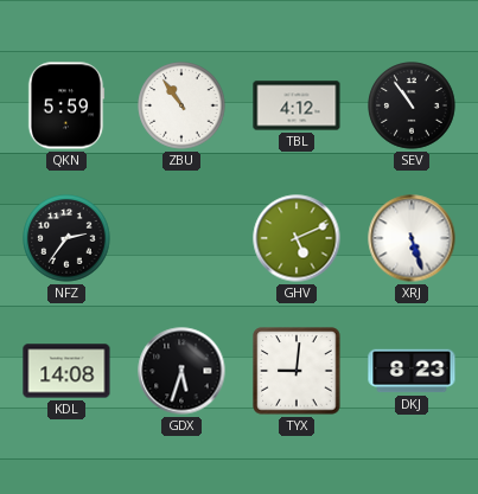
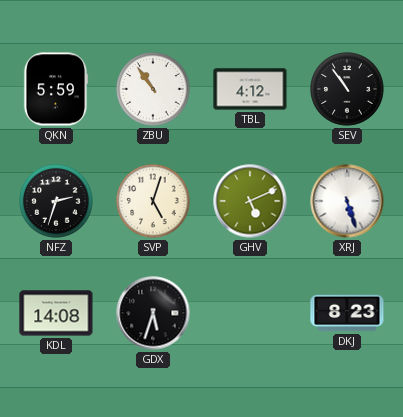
NFZ: 2:36 -> 2:33 (56, 201)
SVP: none -> 5:03 (153, 201)
TYX: 9:01 -> none (297, 371)
